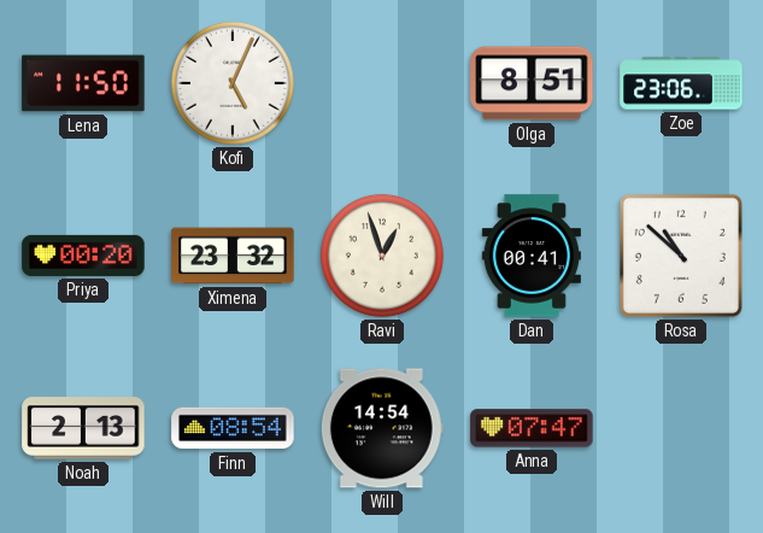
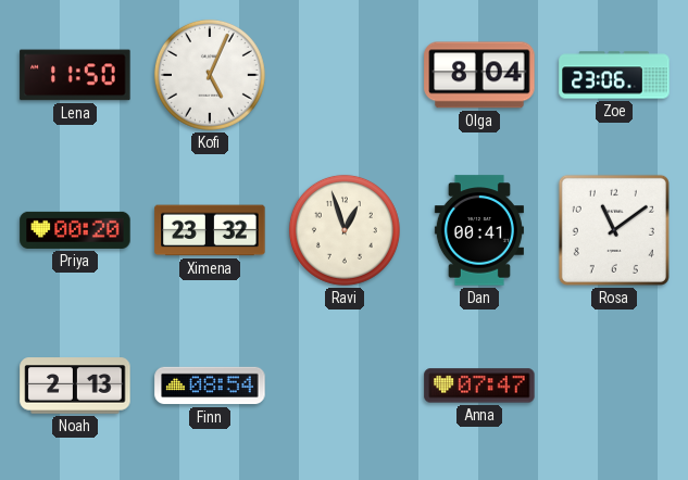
Olga: 8:51 -> 8:04 (479, 75)
Rosa: 10:52 -> 11:09 (614, 230)
Will: 14:54 -> none (382, 428)
